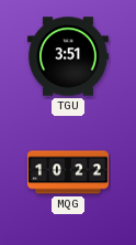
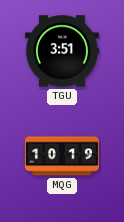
MQG: 10:22 -> 10:19 (62, 156)
